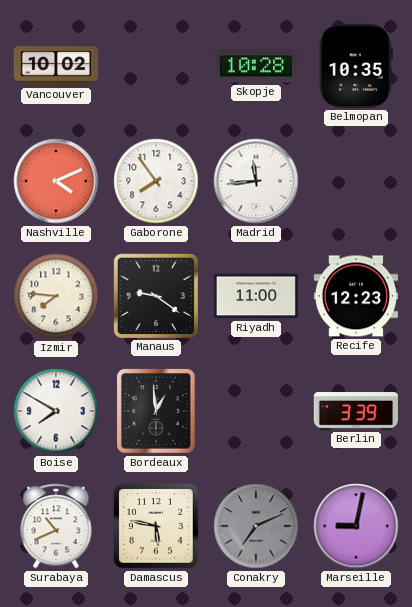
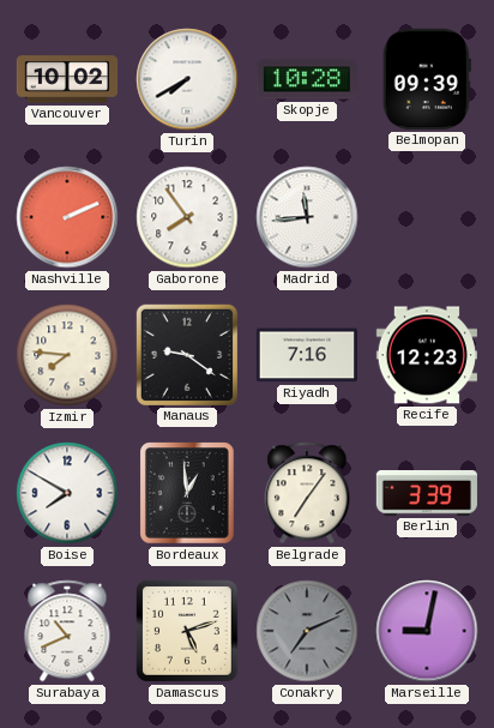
Turin: none -> 7:40 (187, 79)
Belmopan: 10:35 -> 09:39 (427, 79)
Nashville: 4:11 -> 2:11 (67, 217)
Riyadh: 11:00 -> 7:16 (306, 355)
Belgrade: none -> 7:06 (307, 493)
Damascus: 5:47 -> 5:12 (187, 631)
